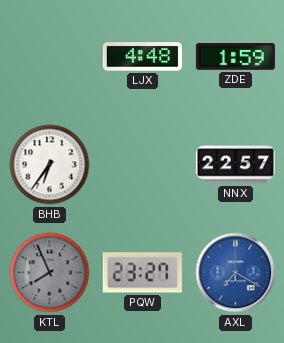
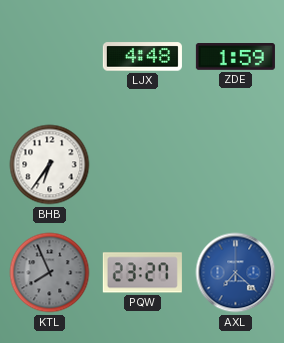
NNX: 22:57 -> none (235, 165)
AXL: 7:20 -> 7:22 (236, 273)
